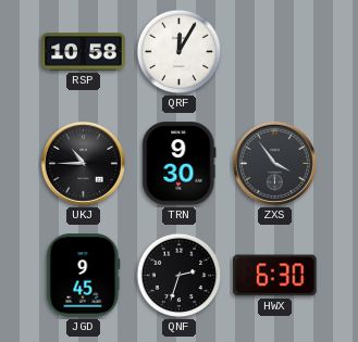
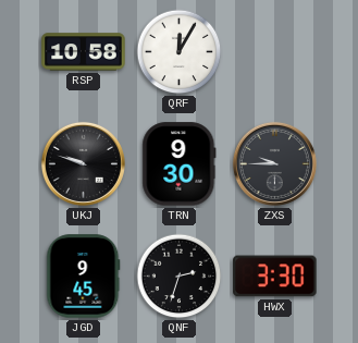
UKJ: 10:45 -> 9:48 (83, 163)
ZXS: 3:54 -> 9:45 (274, 163)
HWX: 6:30 -> 3:30 (275, 277)
